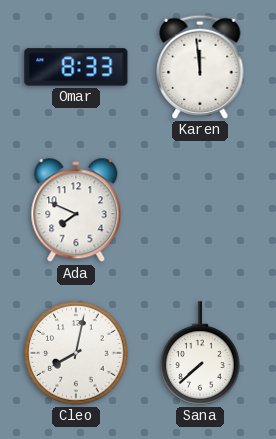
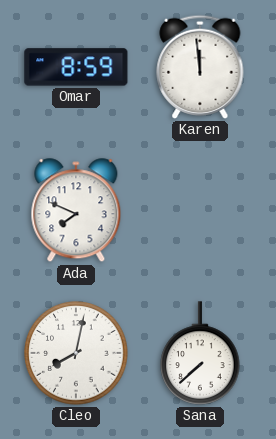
Omar: 8:33 -> 8:59 (76, 67)
